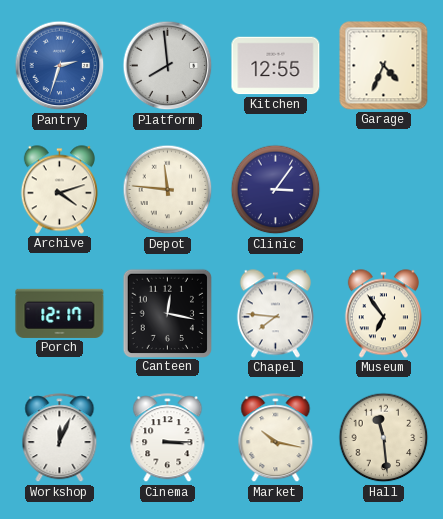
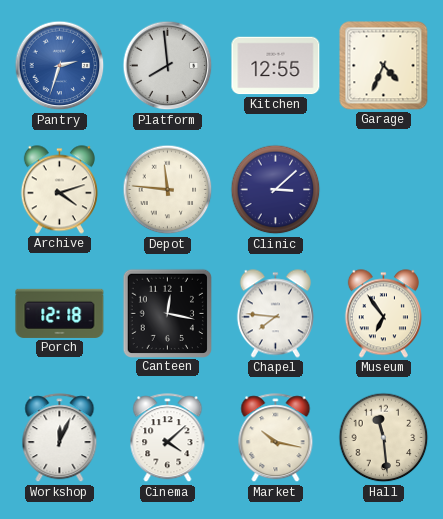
Clinic: 3:06 -> 3:08 (276, 190)
Porch: 12:17 -> 12:18 (60, 313)
Cinema: 3:15 -> 4:08 (168, 438)
